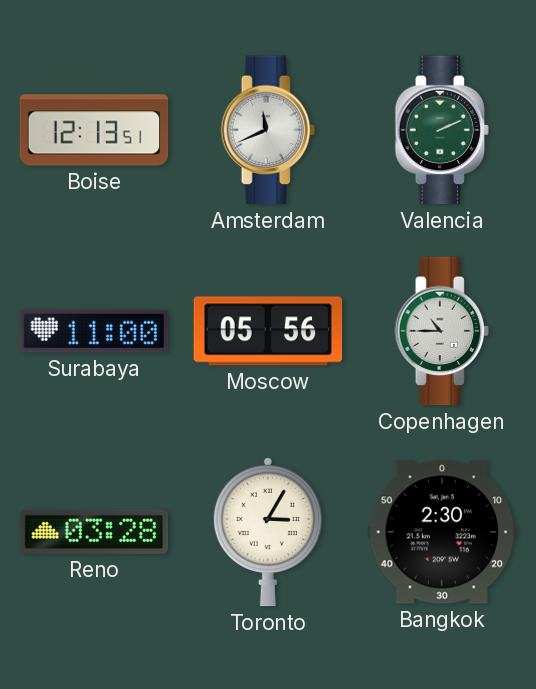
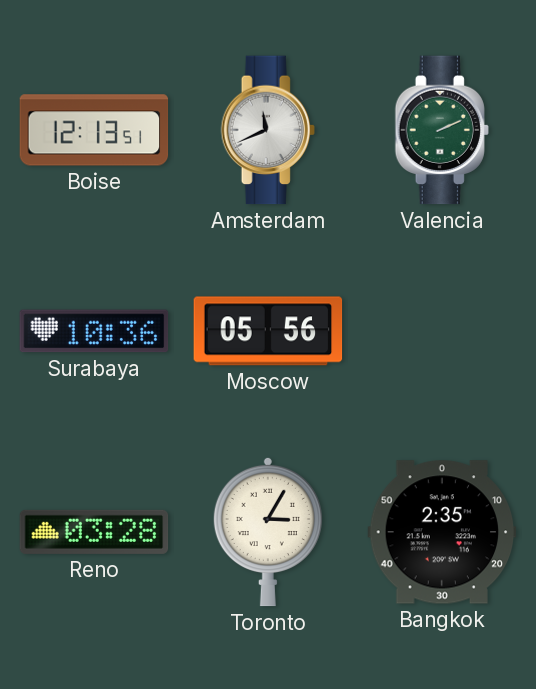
Surabaya: 11:00 -> 10:36 (94, 331)
Copenhagen: 10:45 -> none (442, 331)
Bangkok: 2:30 -> 2:35 (442, 532)
